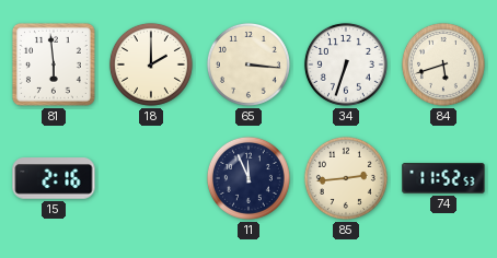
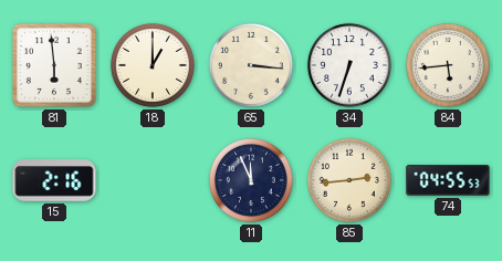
18: 2:00 -> 1:00 (153, 65)
84: 5:42 -> 5:44 (448, 65)
74: 11:52 -> 04:55 (448, 180)
